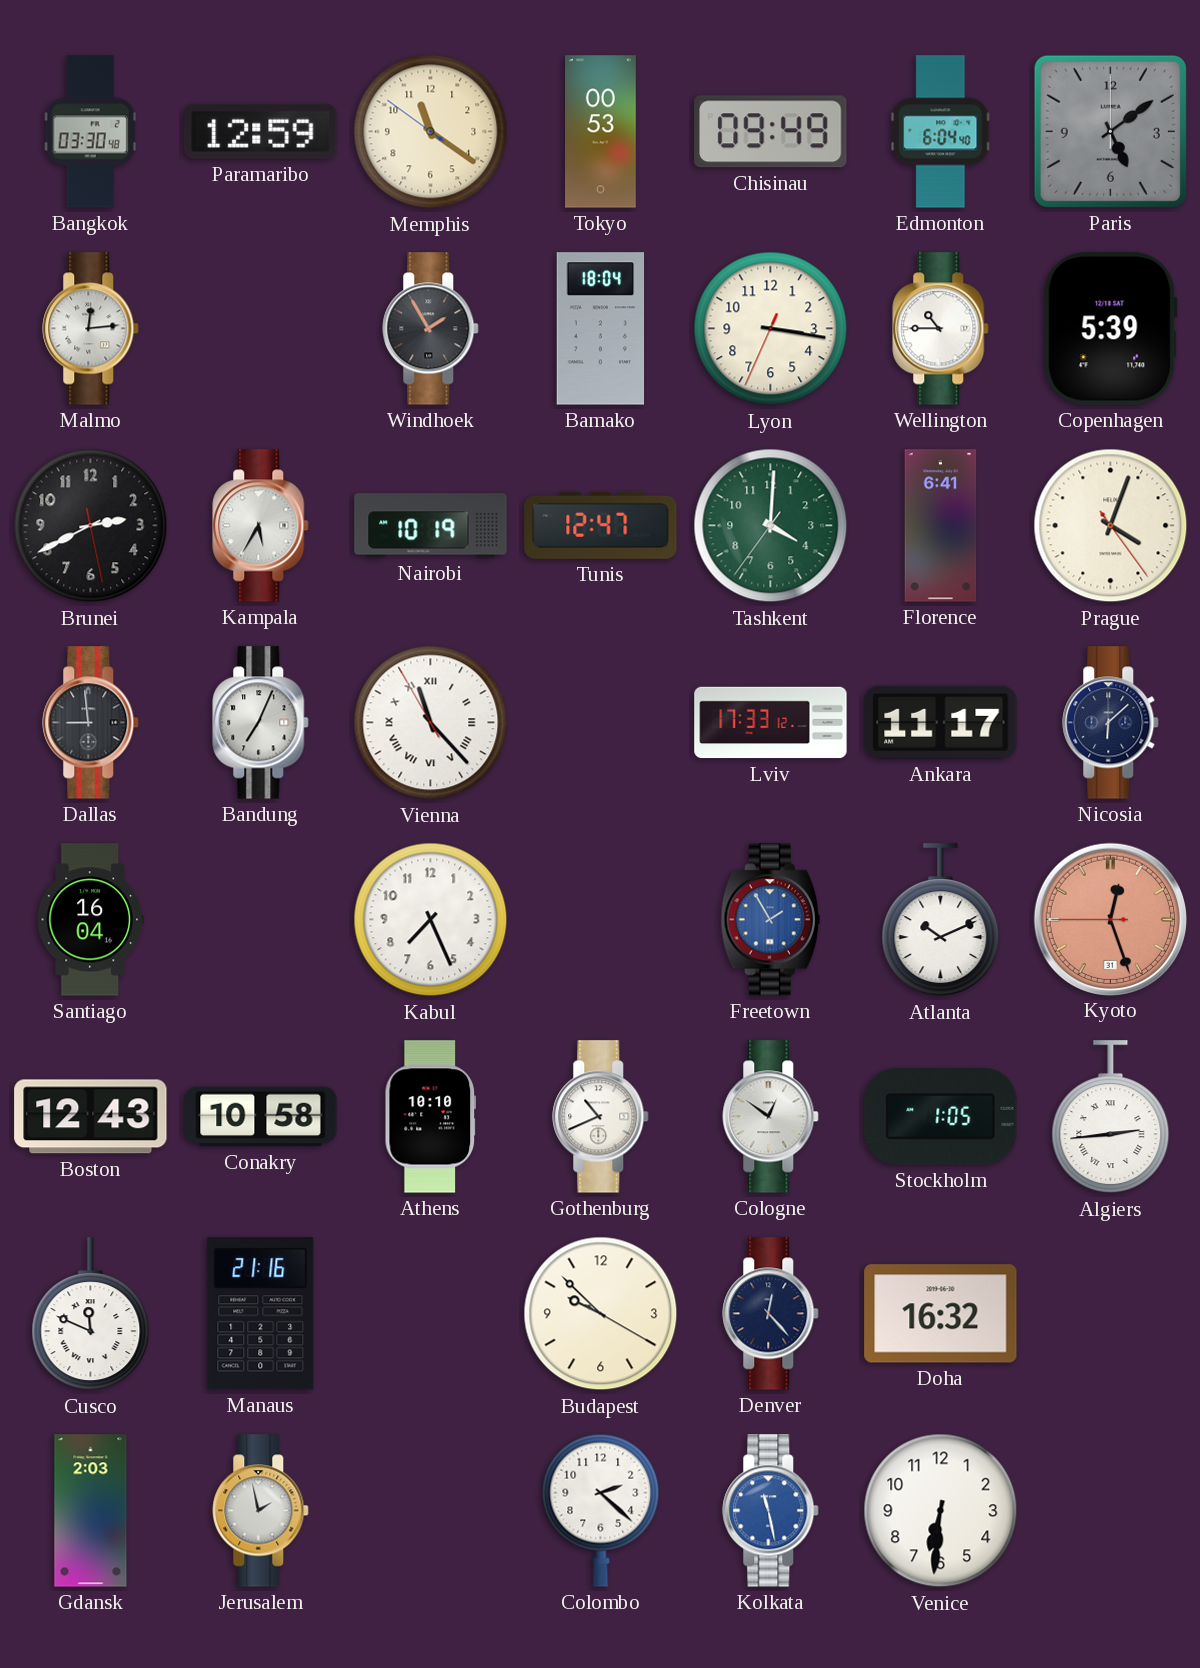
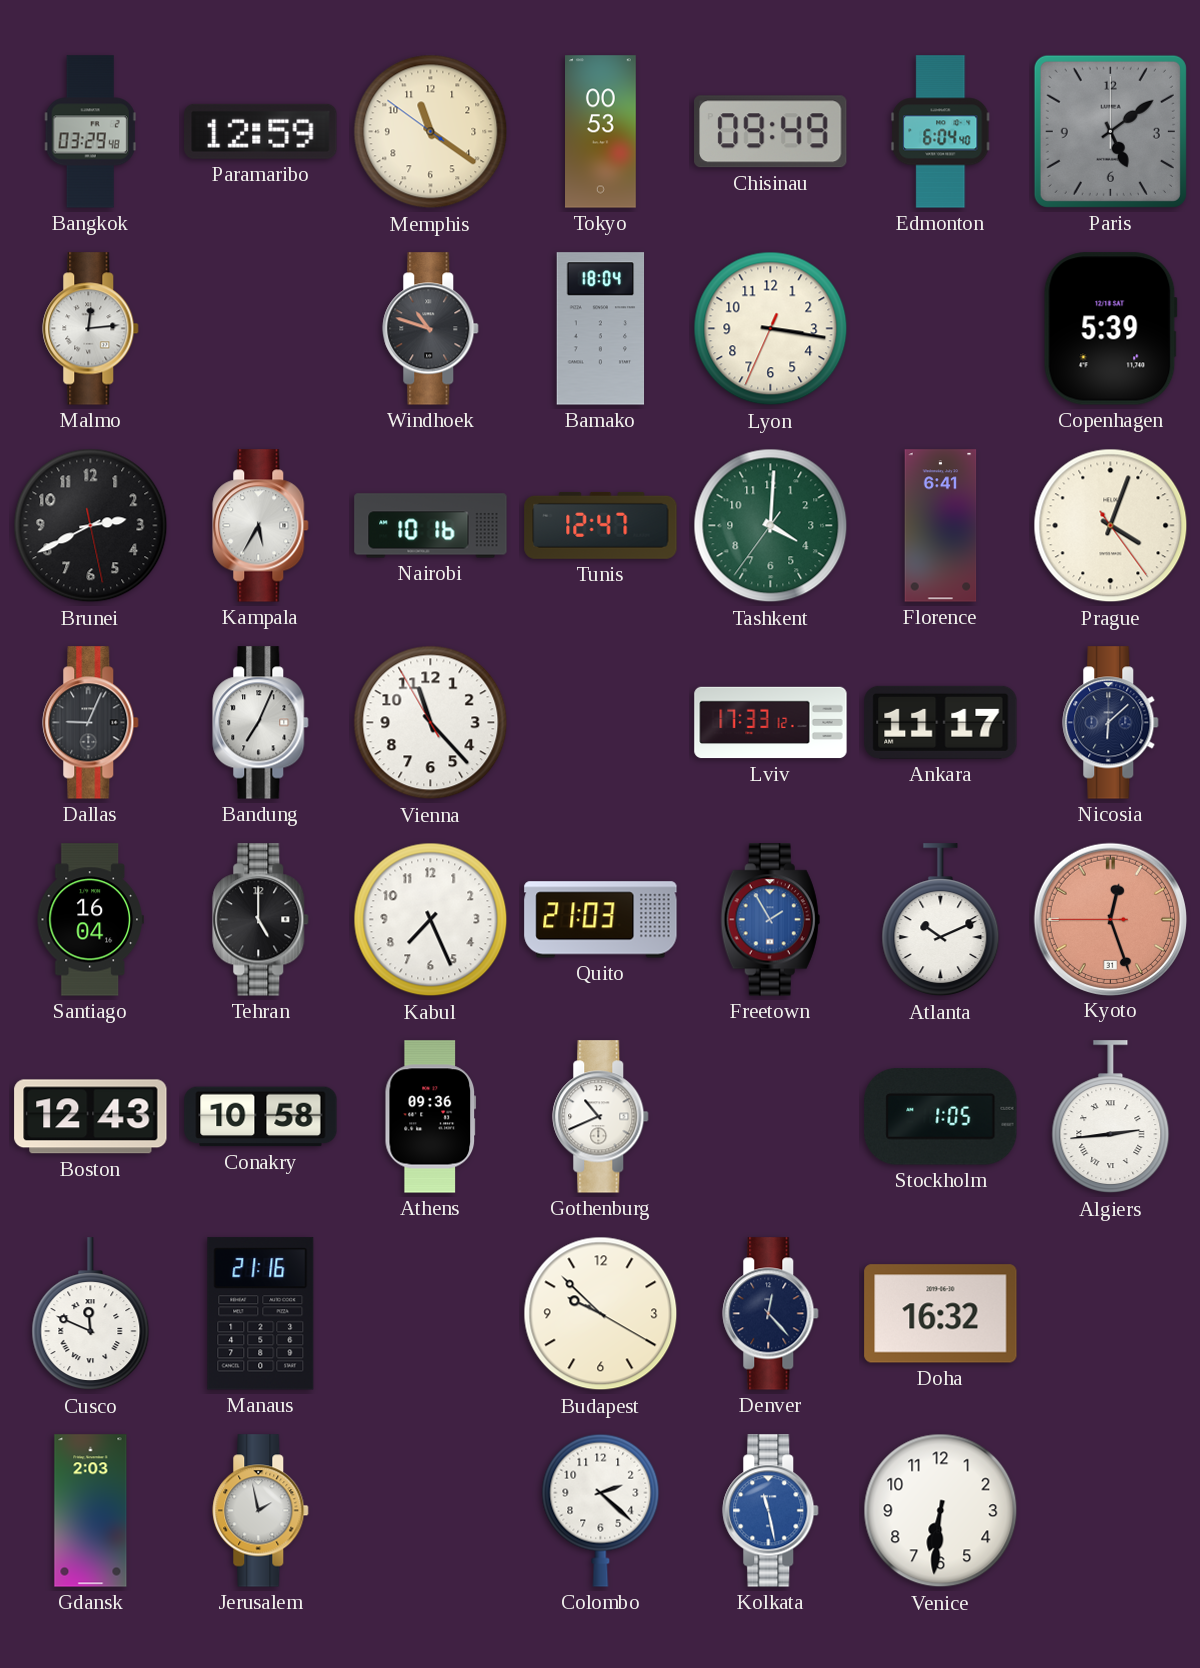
Bangkok: 03:30 -> 03:29 (90, 132)
Windhoek: 1:55 -> 10:48 (431, 329)
Wellington: 10:45 -> none (941, 329)
Nairobi: 10:19 -> 10:16 (431, 526)
Dallas: 8:59 -> 9:04 (91, 723)
Vienna numerals: Roman -> Arabic (431, 723)
Tehran: none -> 5:00 (261, 920)
Quito: none -> 21:03 (601, 920)
Athens: 10:10 -> 09:36 (431, 1117)
Cologne: 12:51 -> none (771, 1117)
